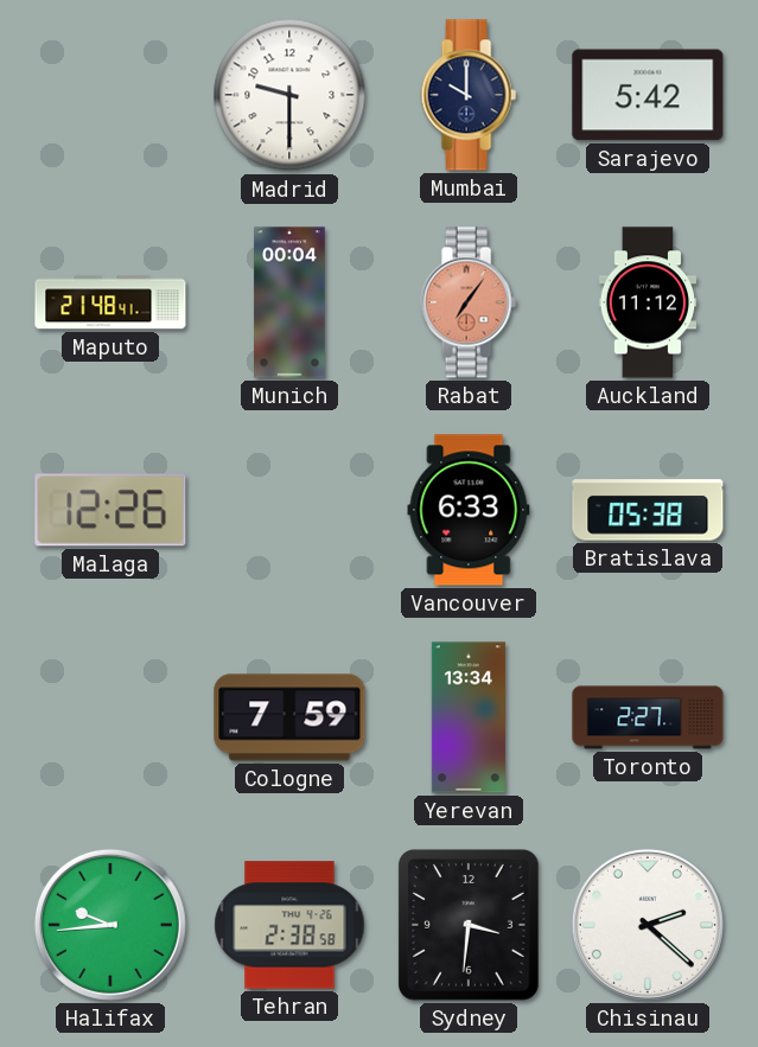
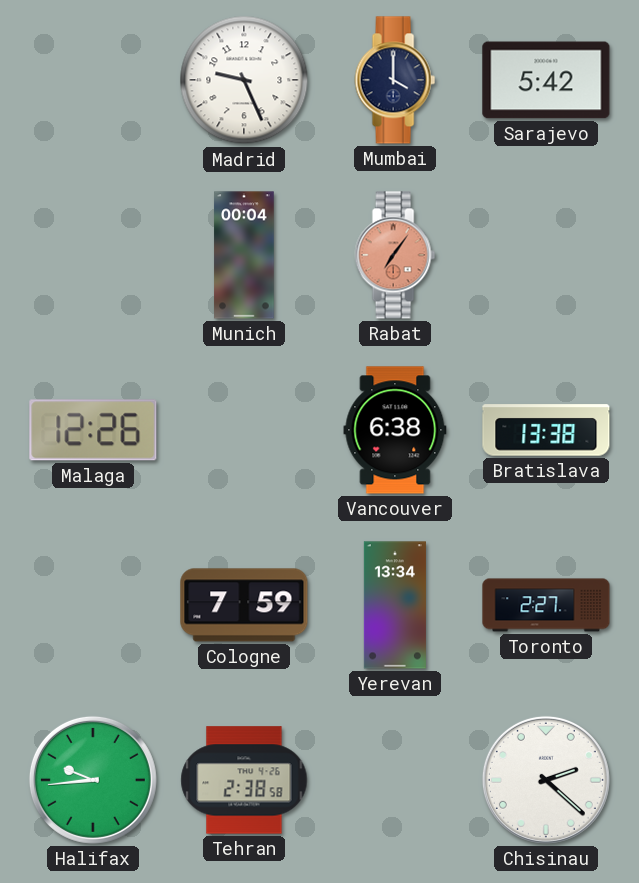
Madrid: 9:30 -> 9:26 (244, 80)
Mumbai: 10:00 -> 4:00 (395, 80)
Maputo: 21:48 -> none (110, 302)
Auckland: 11:12 -> none (648, 302)
Vancouver: 6:33 -> 6:38 (395, 430)
Bratislava: 05:38 -> 13:38 (546, 430)
Sydney: 3:31 -> none (469, 925)
